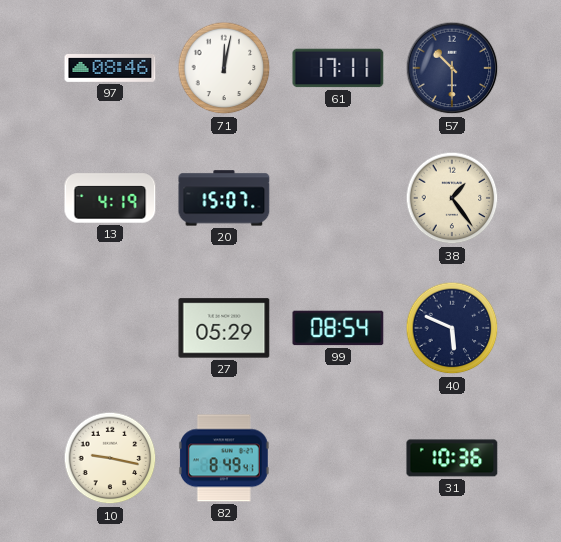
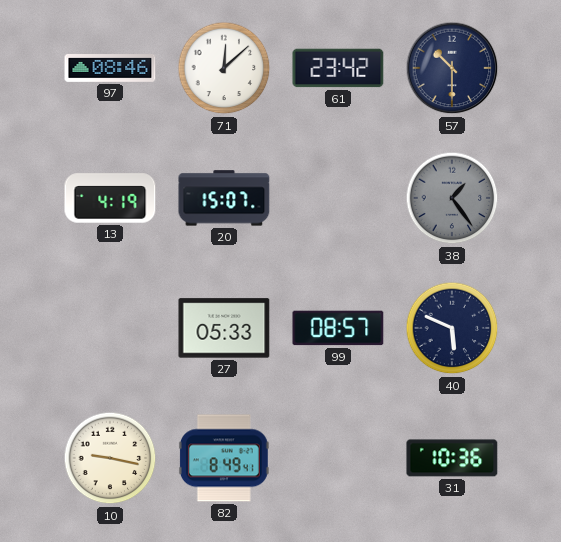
71: 12:02 -> 12:08 (224, 68)
61: 17:11 -> 23:42 (338, 68)
38 dial: cream -> grey (452, 198)
27: 05:29 -> 05:33 (224, 328)
99: 08:54 -> 08:57 (338, 328)
